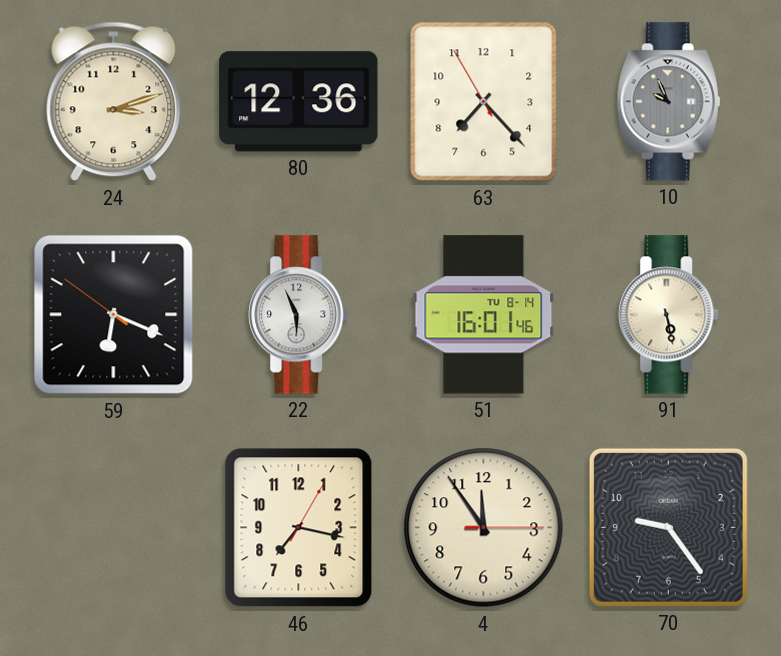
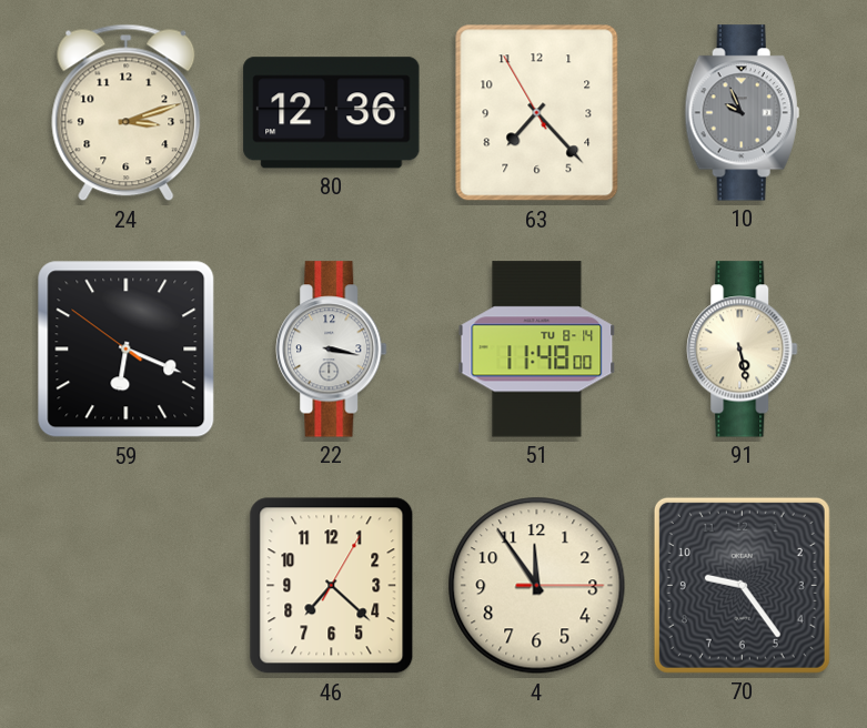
22: 5:56 -> 3:17 (332, 350)
51: 16:01 -> 11:48 (537, 350)
46: 7:17 -> 7:22 (332, 586)
